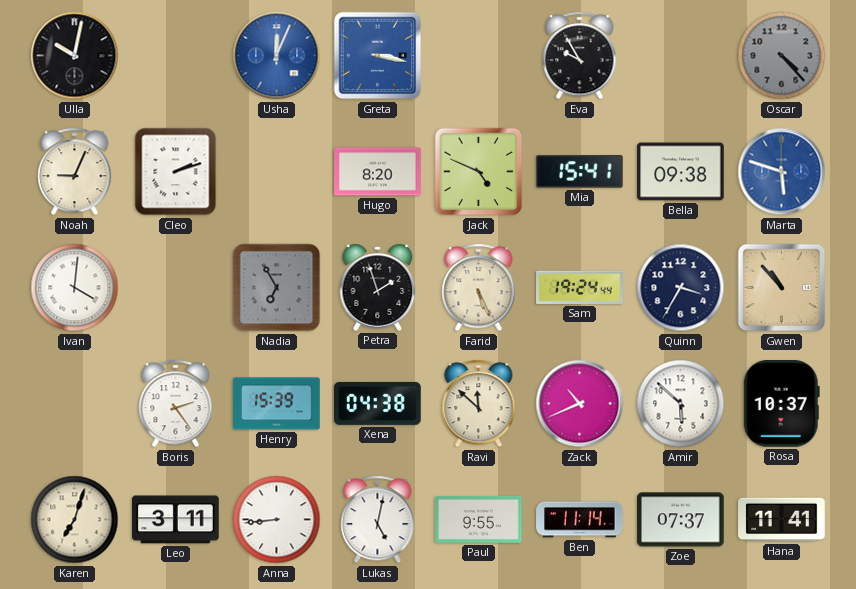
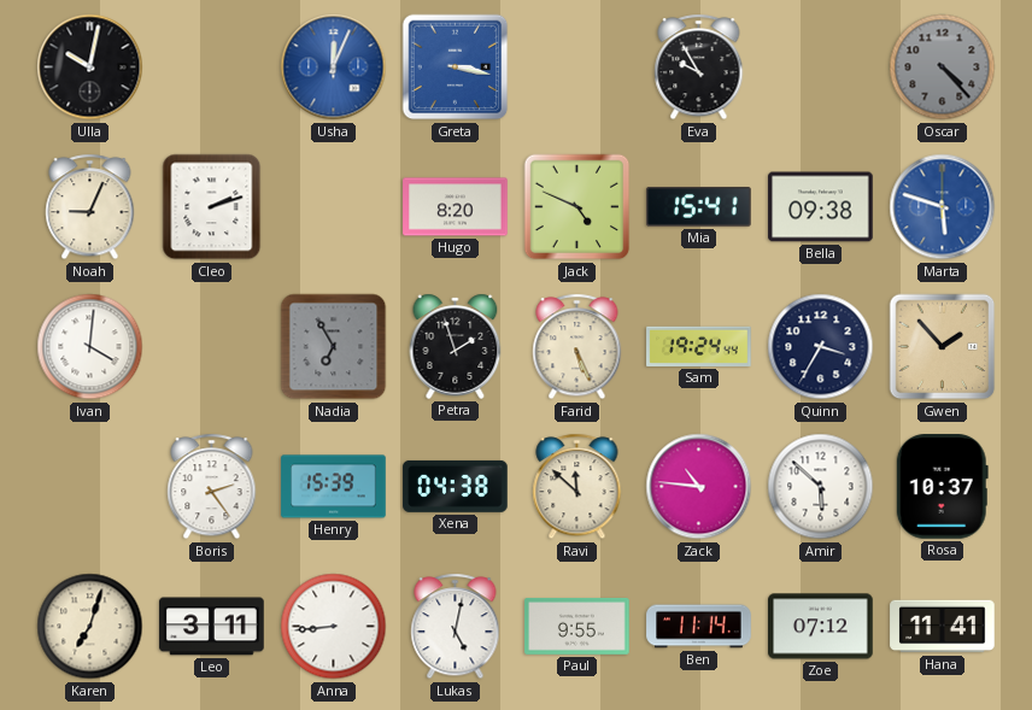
Gwen: 10:53 -> 1:53 (943, 347)
Zack: 10:41 -> 10:46 (699, 487)
Zoe: 07:37 -> 07:12 (821, 627)
